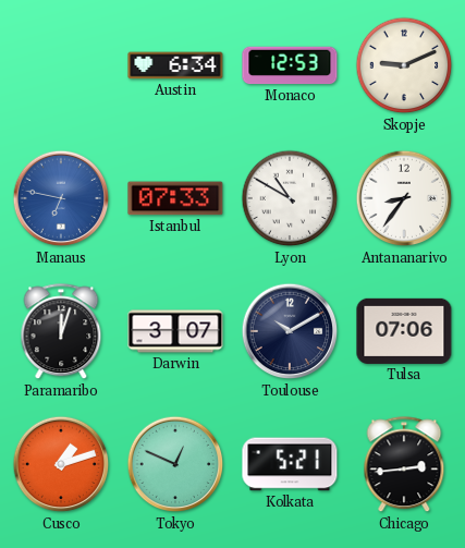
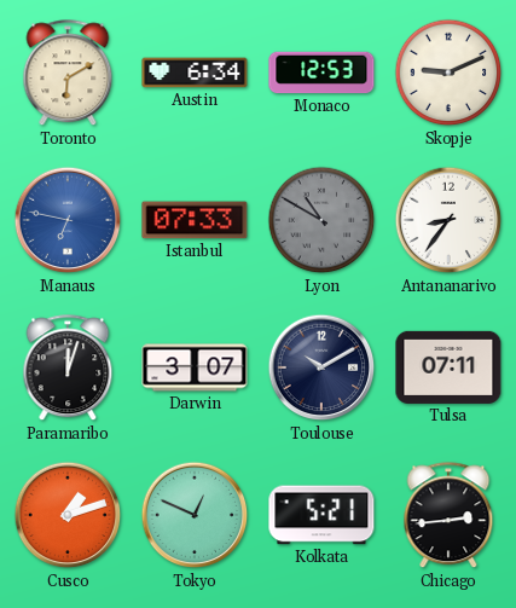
Toronto: none -> 6:10 (68, 74)
Lyon dial: white -> grey (321, 220)
Tulsa: 07:06 -> 07:11 (448, 367)
